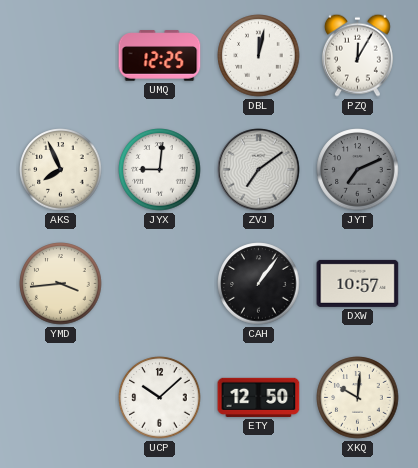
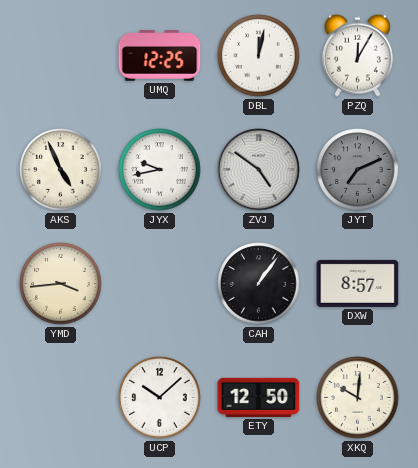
AKS: 7:56 -> 4:56 (61, 170)
JYX: 9:01 -> 9:43 (160, 170)
ZVJ: 7:09 -> 4:51 (259, 170)
DXW: 10:57 -> 8:57 (358, 283)
